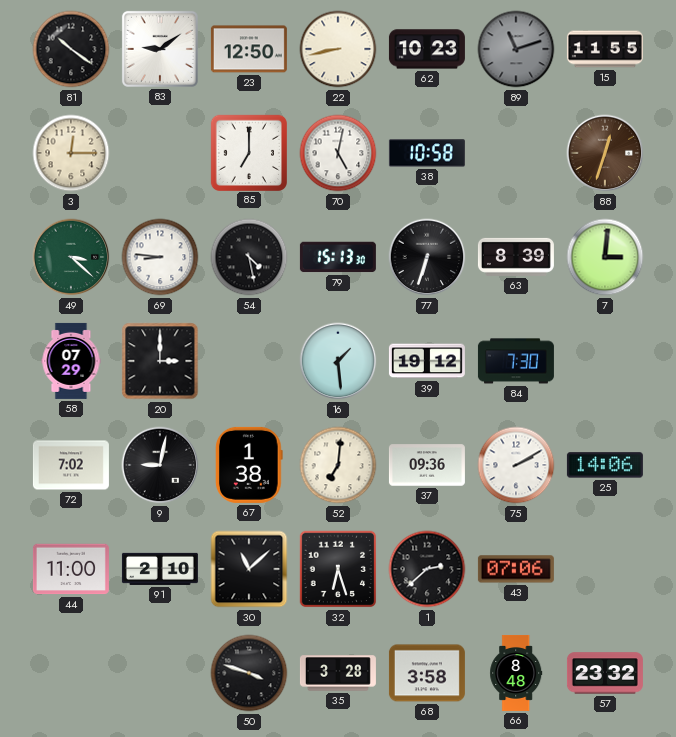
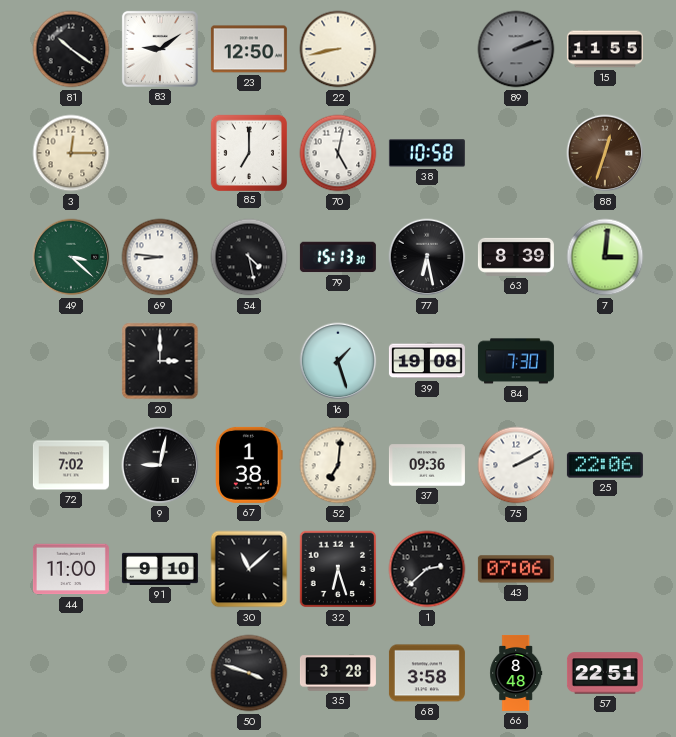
62: 10:23 -> none (427, 49)
89: 11:12 -> 2:12 (516, 49)
77: 6:33 -> 6:28 (427, 257)
58: 07:29 -> none (71, 361)
16: 1:29 -> 1:27 (338, 361)
39: 19:12 -> 19:08 (427, 361)
25: 14:06 -> 22:06 (605, 465)
91: 2:10 -> 9:10 (160, 569)
57: 23:32 -> 22:51 (605, 673)
